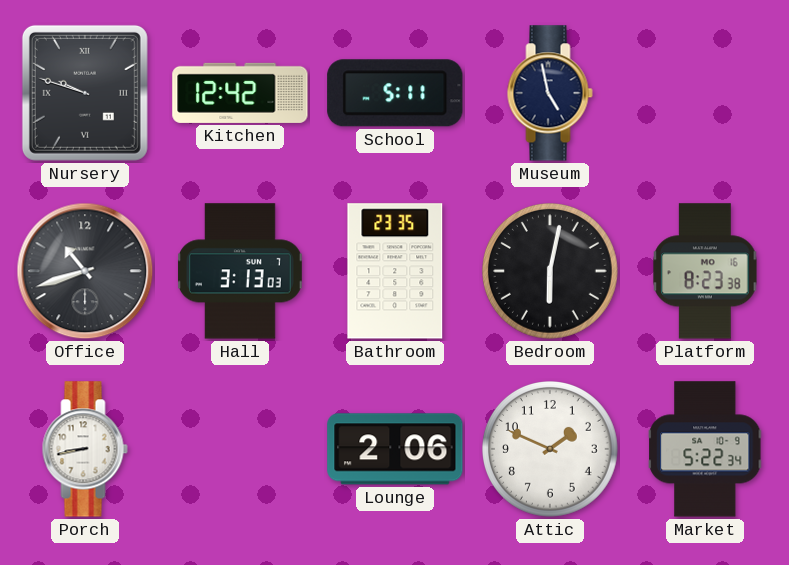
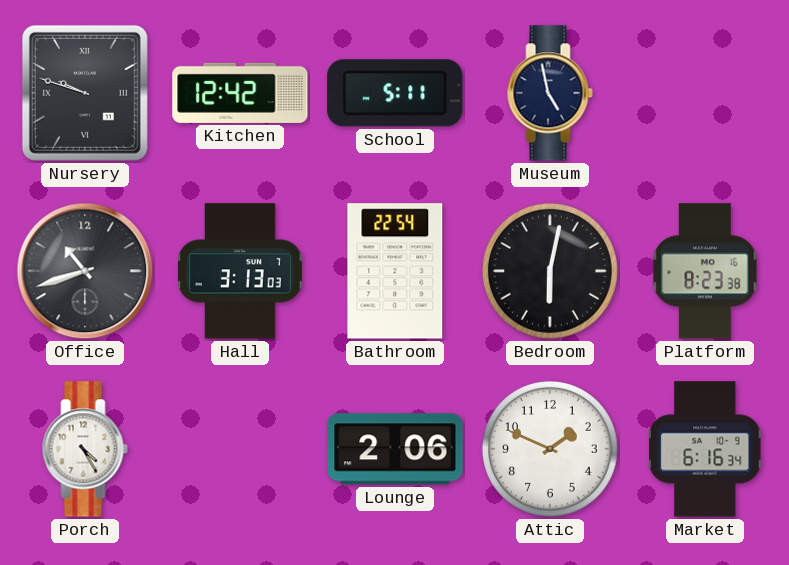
Bathroom: 23:35 -> 22:54 (395, 271)
Porch: 8:43 -> 4:25 (85, 449)
Market: 5:22 -> 6:16 (706, 449)
